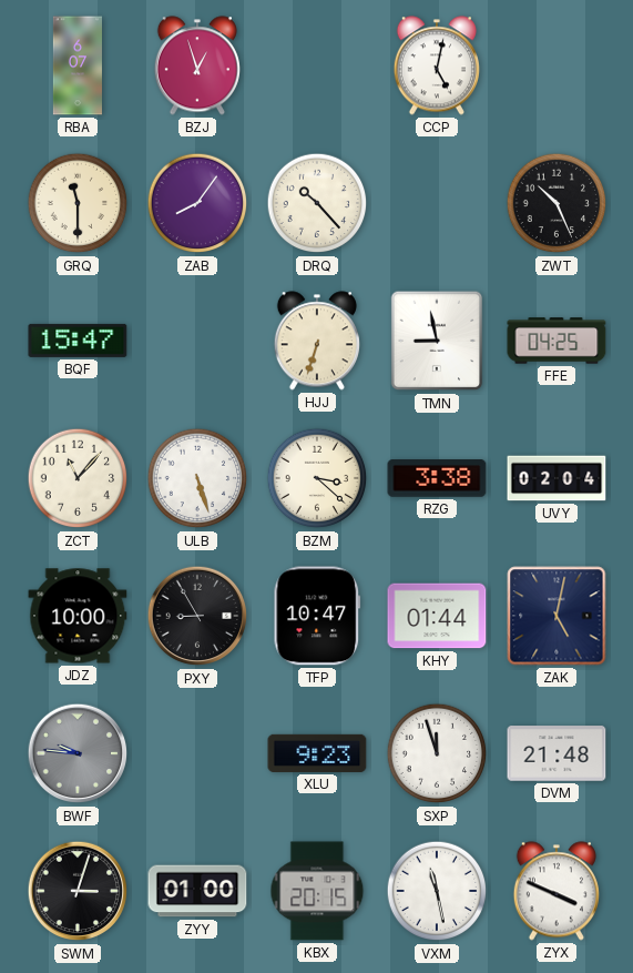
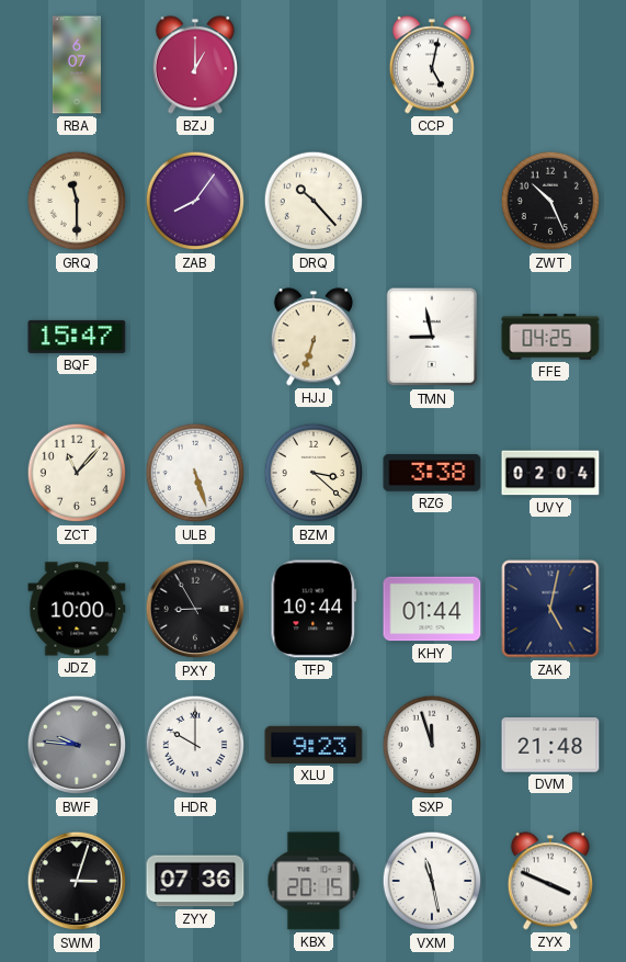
BZJ: 12:57 -> 1:00 (195, 65)
TFP: 10:47 -> 10:44 (314, 609)
HDR: none -> 10:00 (195, 745)
ZYY: 01:00 -> 07:36 (195, 881)
